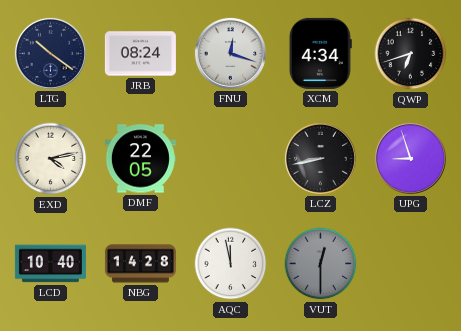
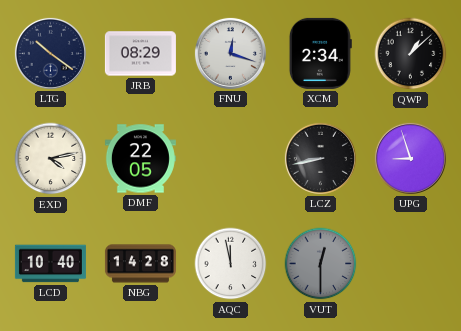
JRB: 08:24 -> 08:29 (140, 54)
XCM: 4:34 -> 2:34 (320, 53)
QWP: 6:42 -> 1:08 (411, 54)
